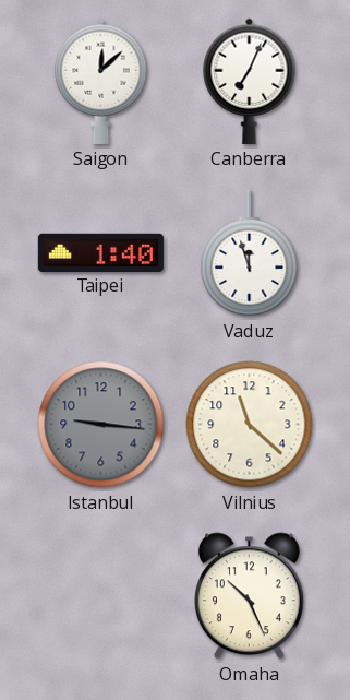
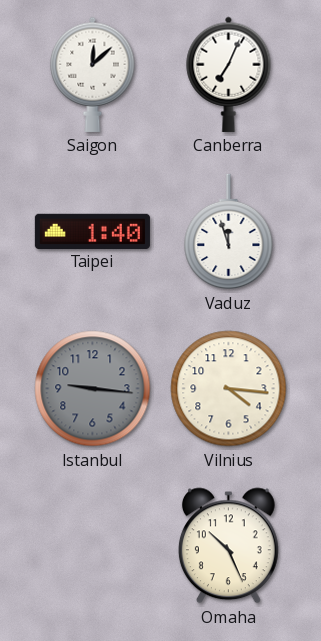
Vilnius: 11:22 -> 4:16 (229, 389)
